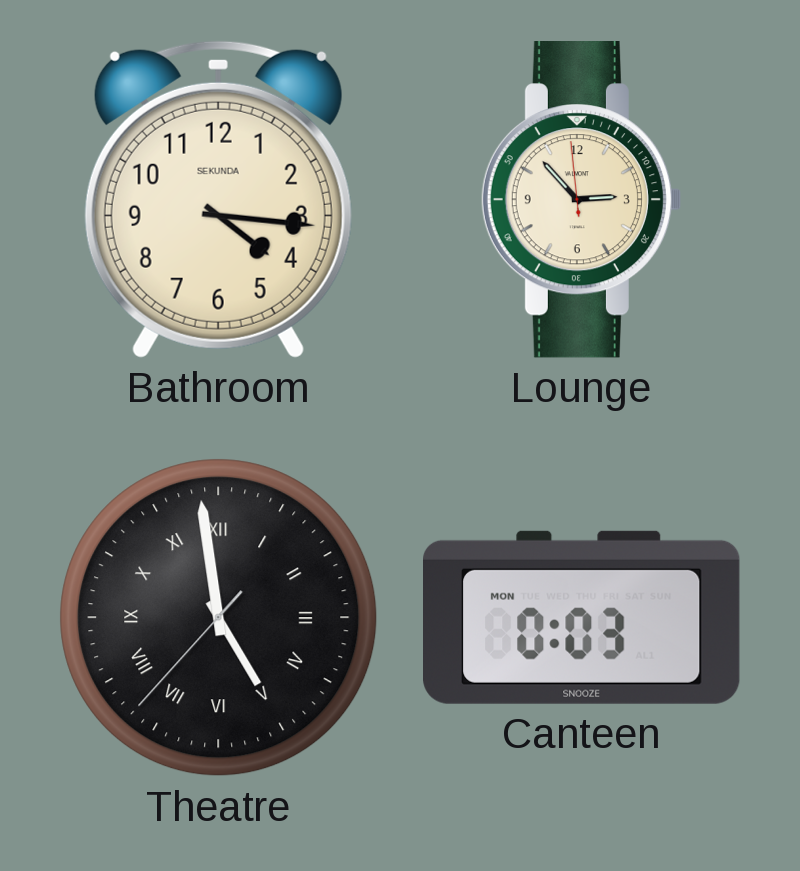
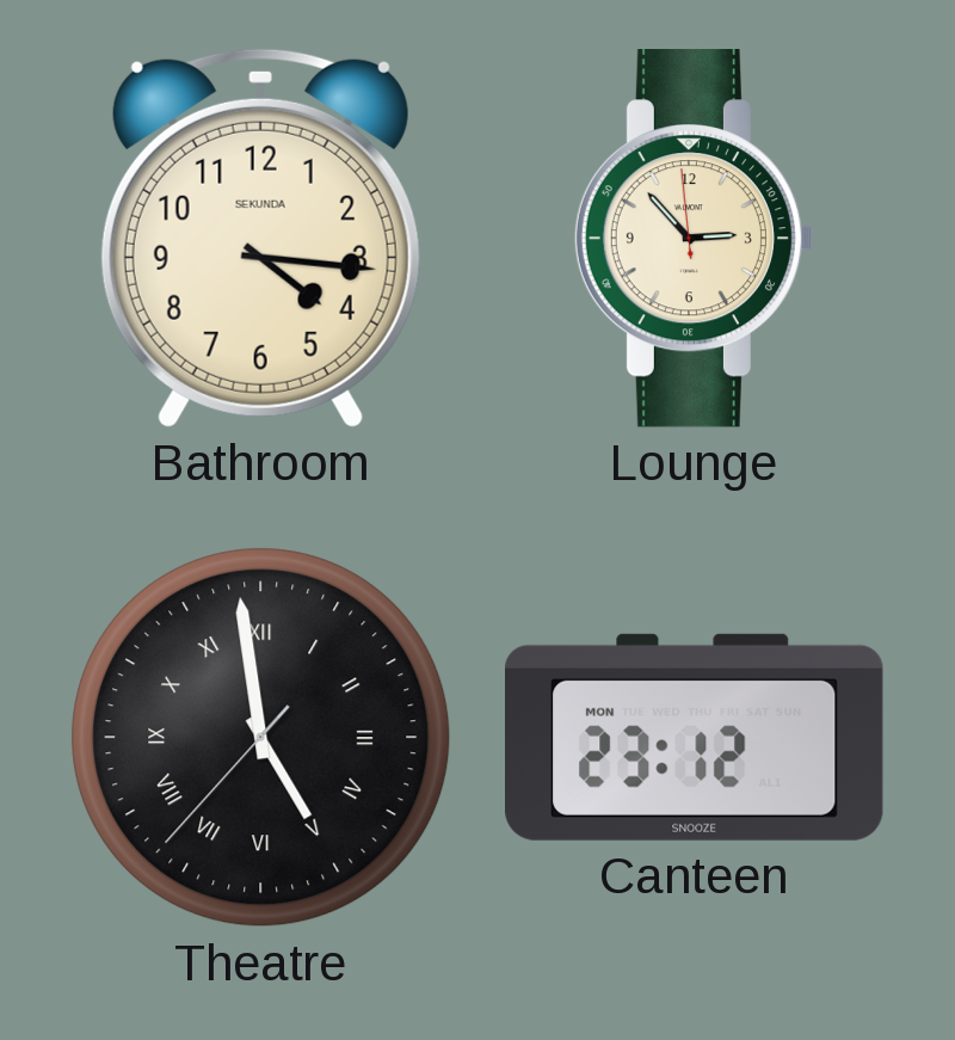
Canteen: 0:03 -> 23:12 (695, 737)
